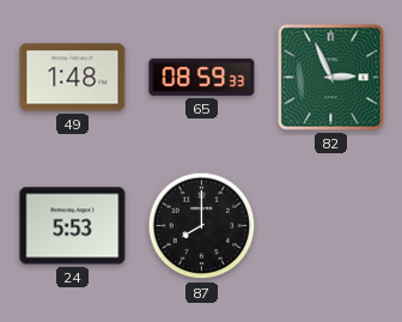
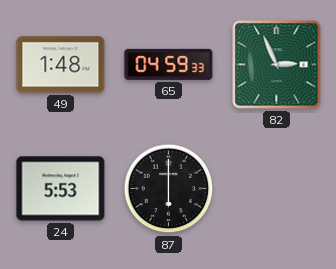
65: 08:59 -> 04:59 (169, 64)
87: 8:00 -> 6:00 (169, 189)
